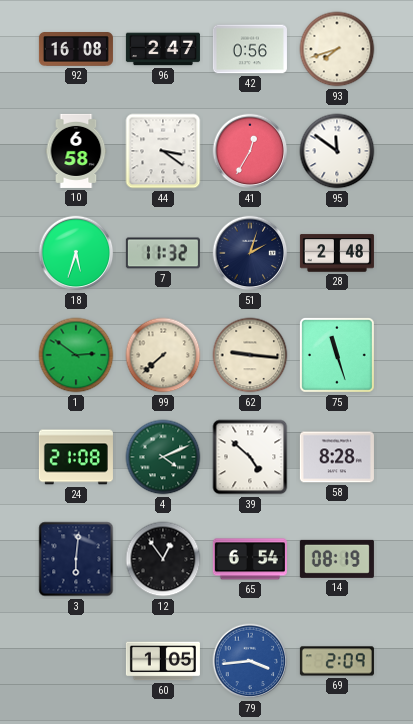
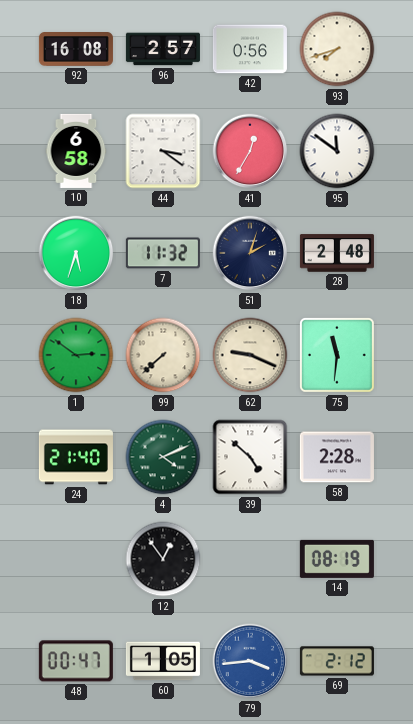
96: 2:47 -> 2:57 (163, 49)
62: 9:16 -> 9:19 (250, 355)
75: 11:27 -> 11:31 (338, 356)
24: 21:08 -> 21:40 (76, 457)
58: 8:28 -> 2:28 (337, 457)
3: 6:01 -> none (76, 559)
65: 6:54 -> none (250, 559)
48: none -> 00:47 (76, 661)
69: 2:09 -> 2:12 (337, 661)
